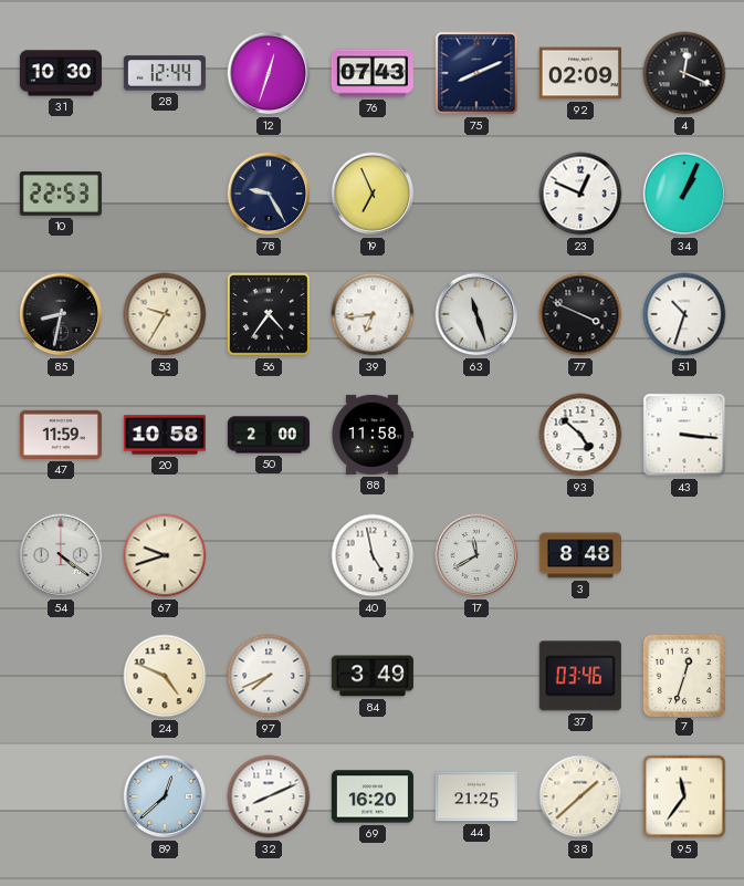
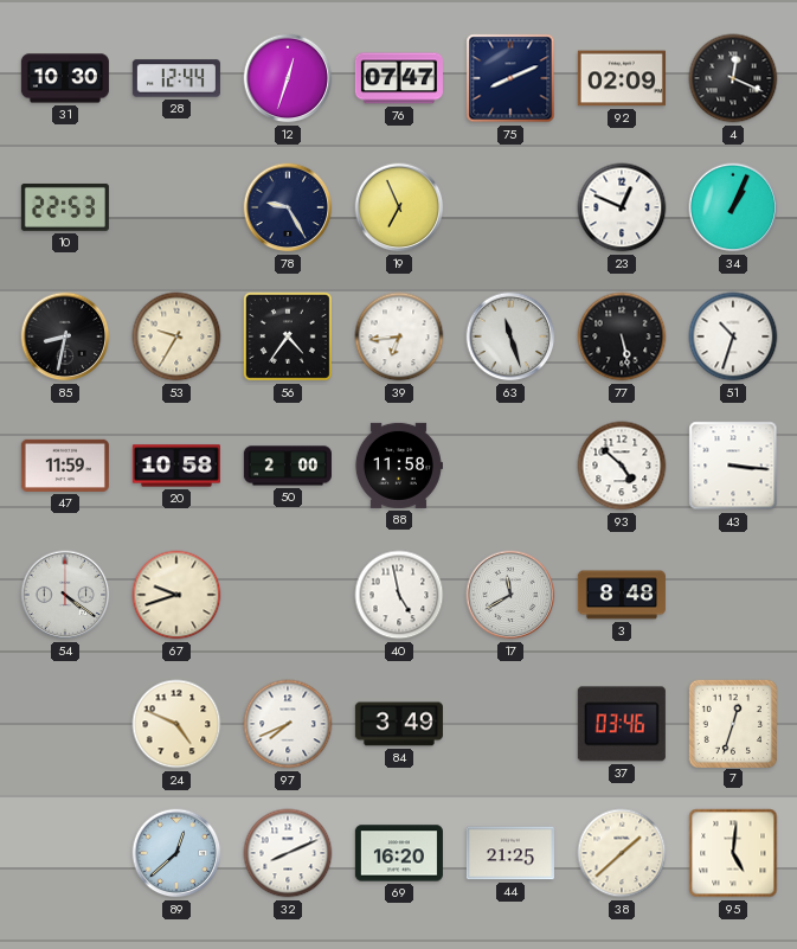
76: 07:43 -> 07:47 (399, 78)
77: 3:49 -> 5:28 (622, 336)
95: 11:36 -> 5:01 (733, 853)
